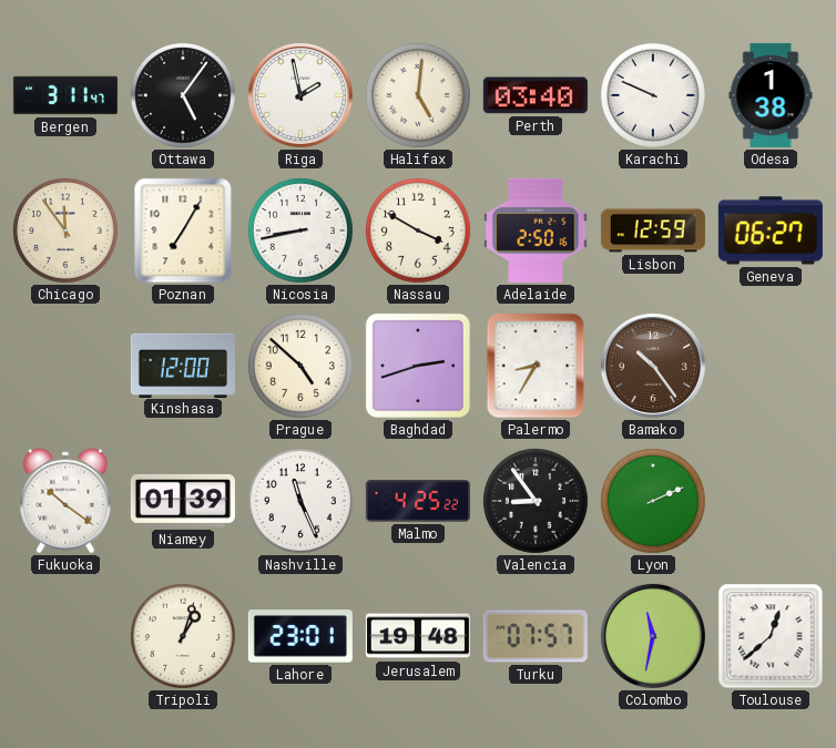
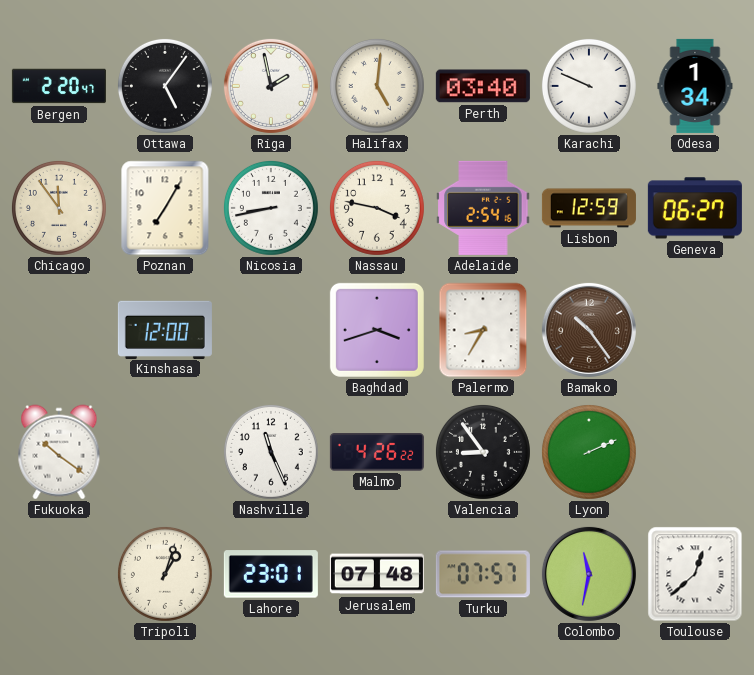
Bergen: 3:11 -> 2:20 (59, 86)
Odesa: 1:38 -> 1:34 (695, 86)
Nassau: 3:50 -> 3:47 (377, 208)
Adelaide: 2:50 -> 2:54 (483, 208)
Prague: 4:52 -> none (300, 366)
Baghdad: 2:42 -> 3:42 (377, 330)
Niamey: 01:39 -> none (183, 501)
Malmo: 4:25 -> 4:26 (377, 452)
Jerusalem: 19:48 -> 07:48 (377, 574)
